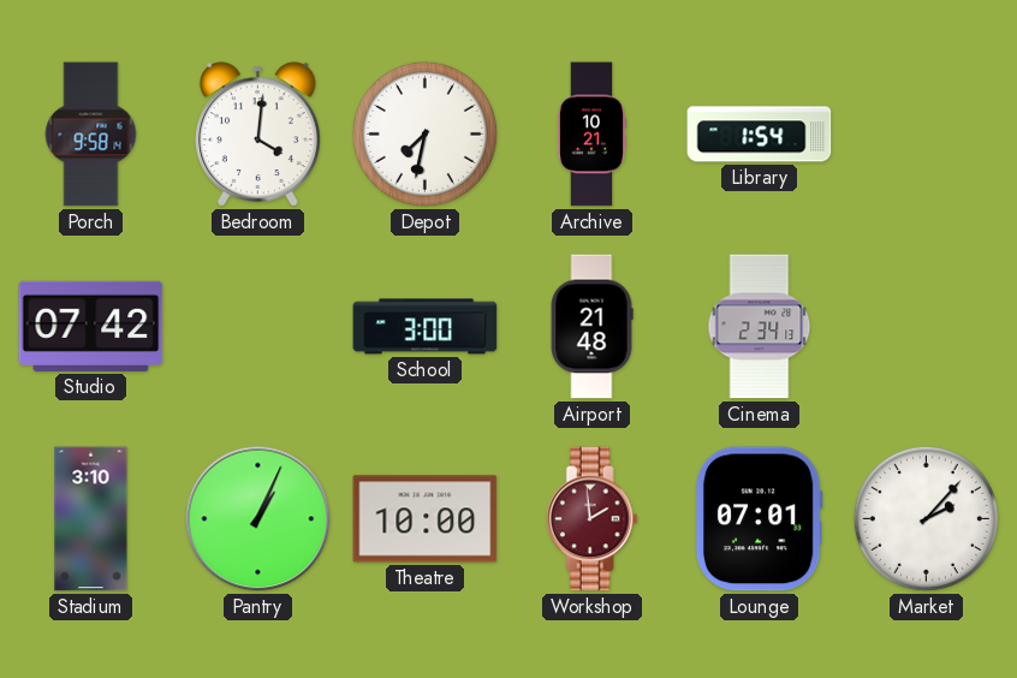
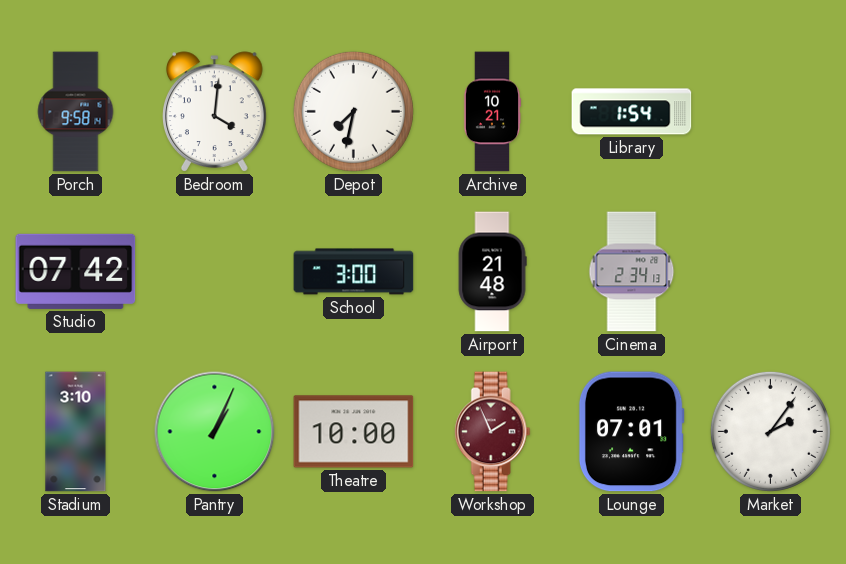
Workshop: 1:59 -> 1:56 (492, 432)
Market: 2:07 -> 2:06 (770, 431)
